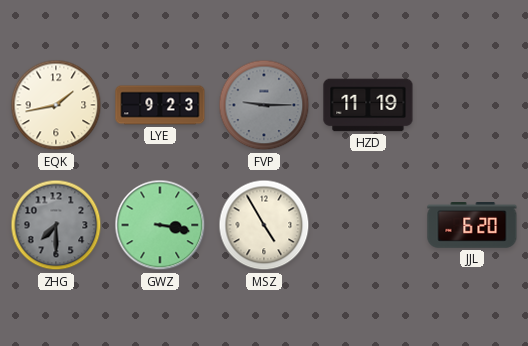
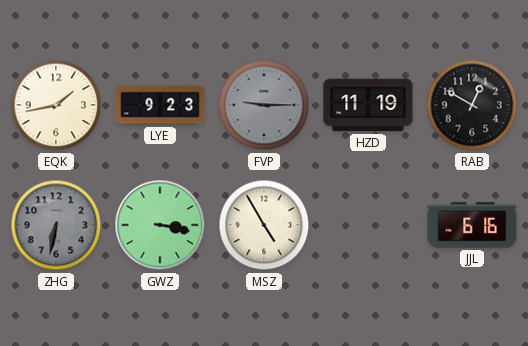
RAB: none -> 12:50 (472, 105)
ZHG: 7:30 -> 6:32 (56, 225)
JJL: 6:20 -> 6:16 (472, 226)
